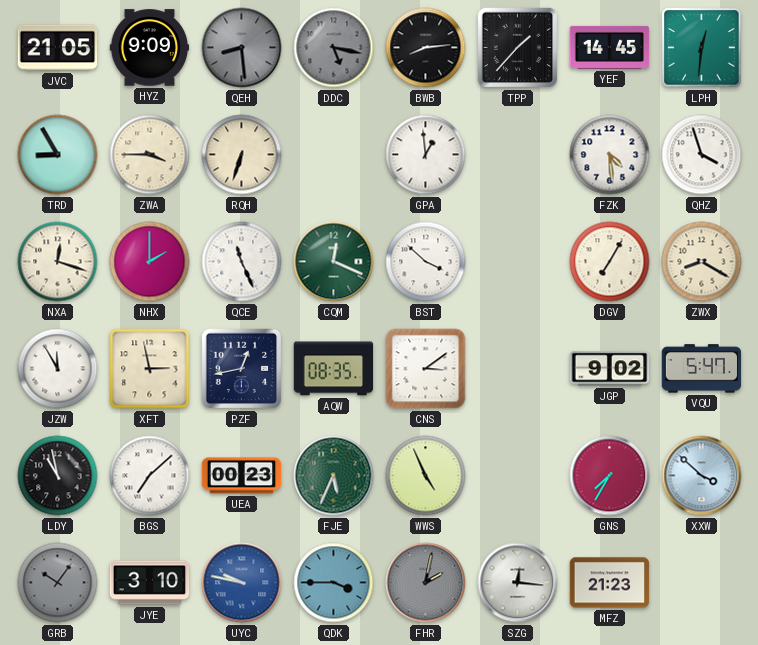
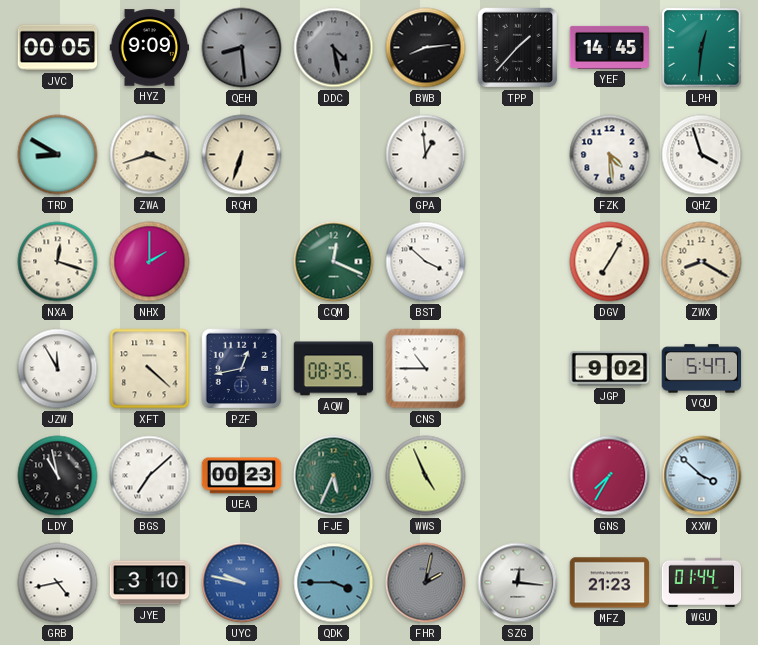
JVC: 21:05 -> 00:05 (58, 48)
DDC: 5:17 -> 4:28 (334, 48)
TRD: 8:55 -> 8:50 (58, 155)
ZWA: 3:45 -> 3:42 (150, 155)
QCE: 11:26 -> none (242, 262)
XFT: 2:58 -> 4:22 (150, 369)
CNS: 3:09 -> 10:45 (426, 369)
GRB: 10:06 -> 4:43 (58, 583)
GRB dial: grey -> white (58, 583)
WGU: none -> 01:44 (702, 582)
